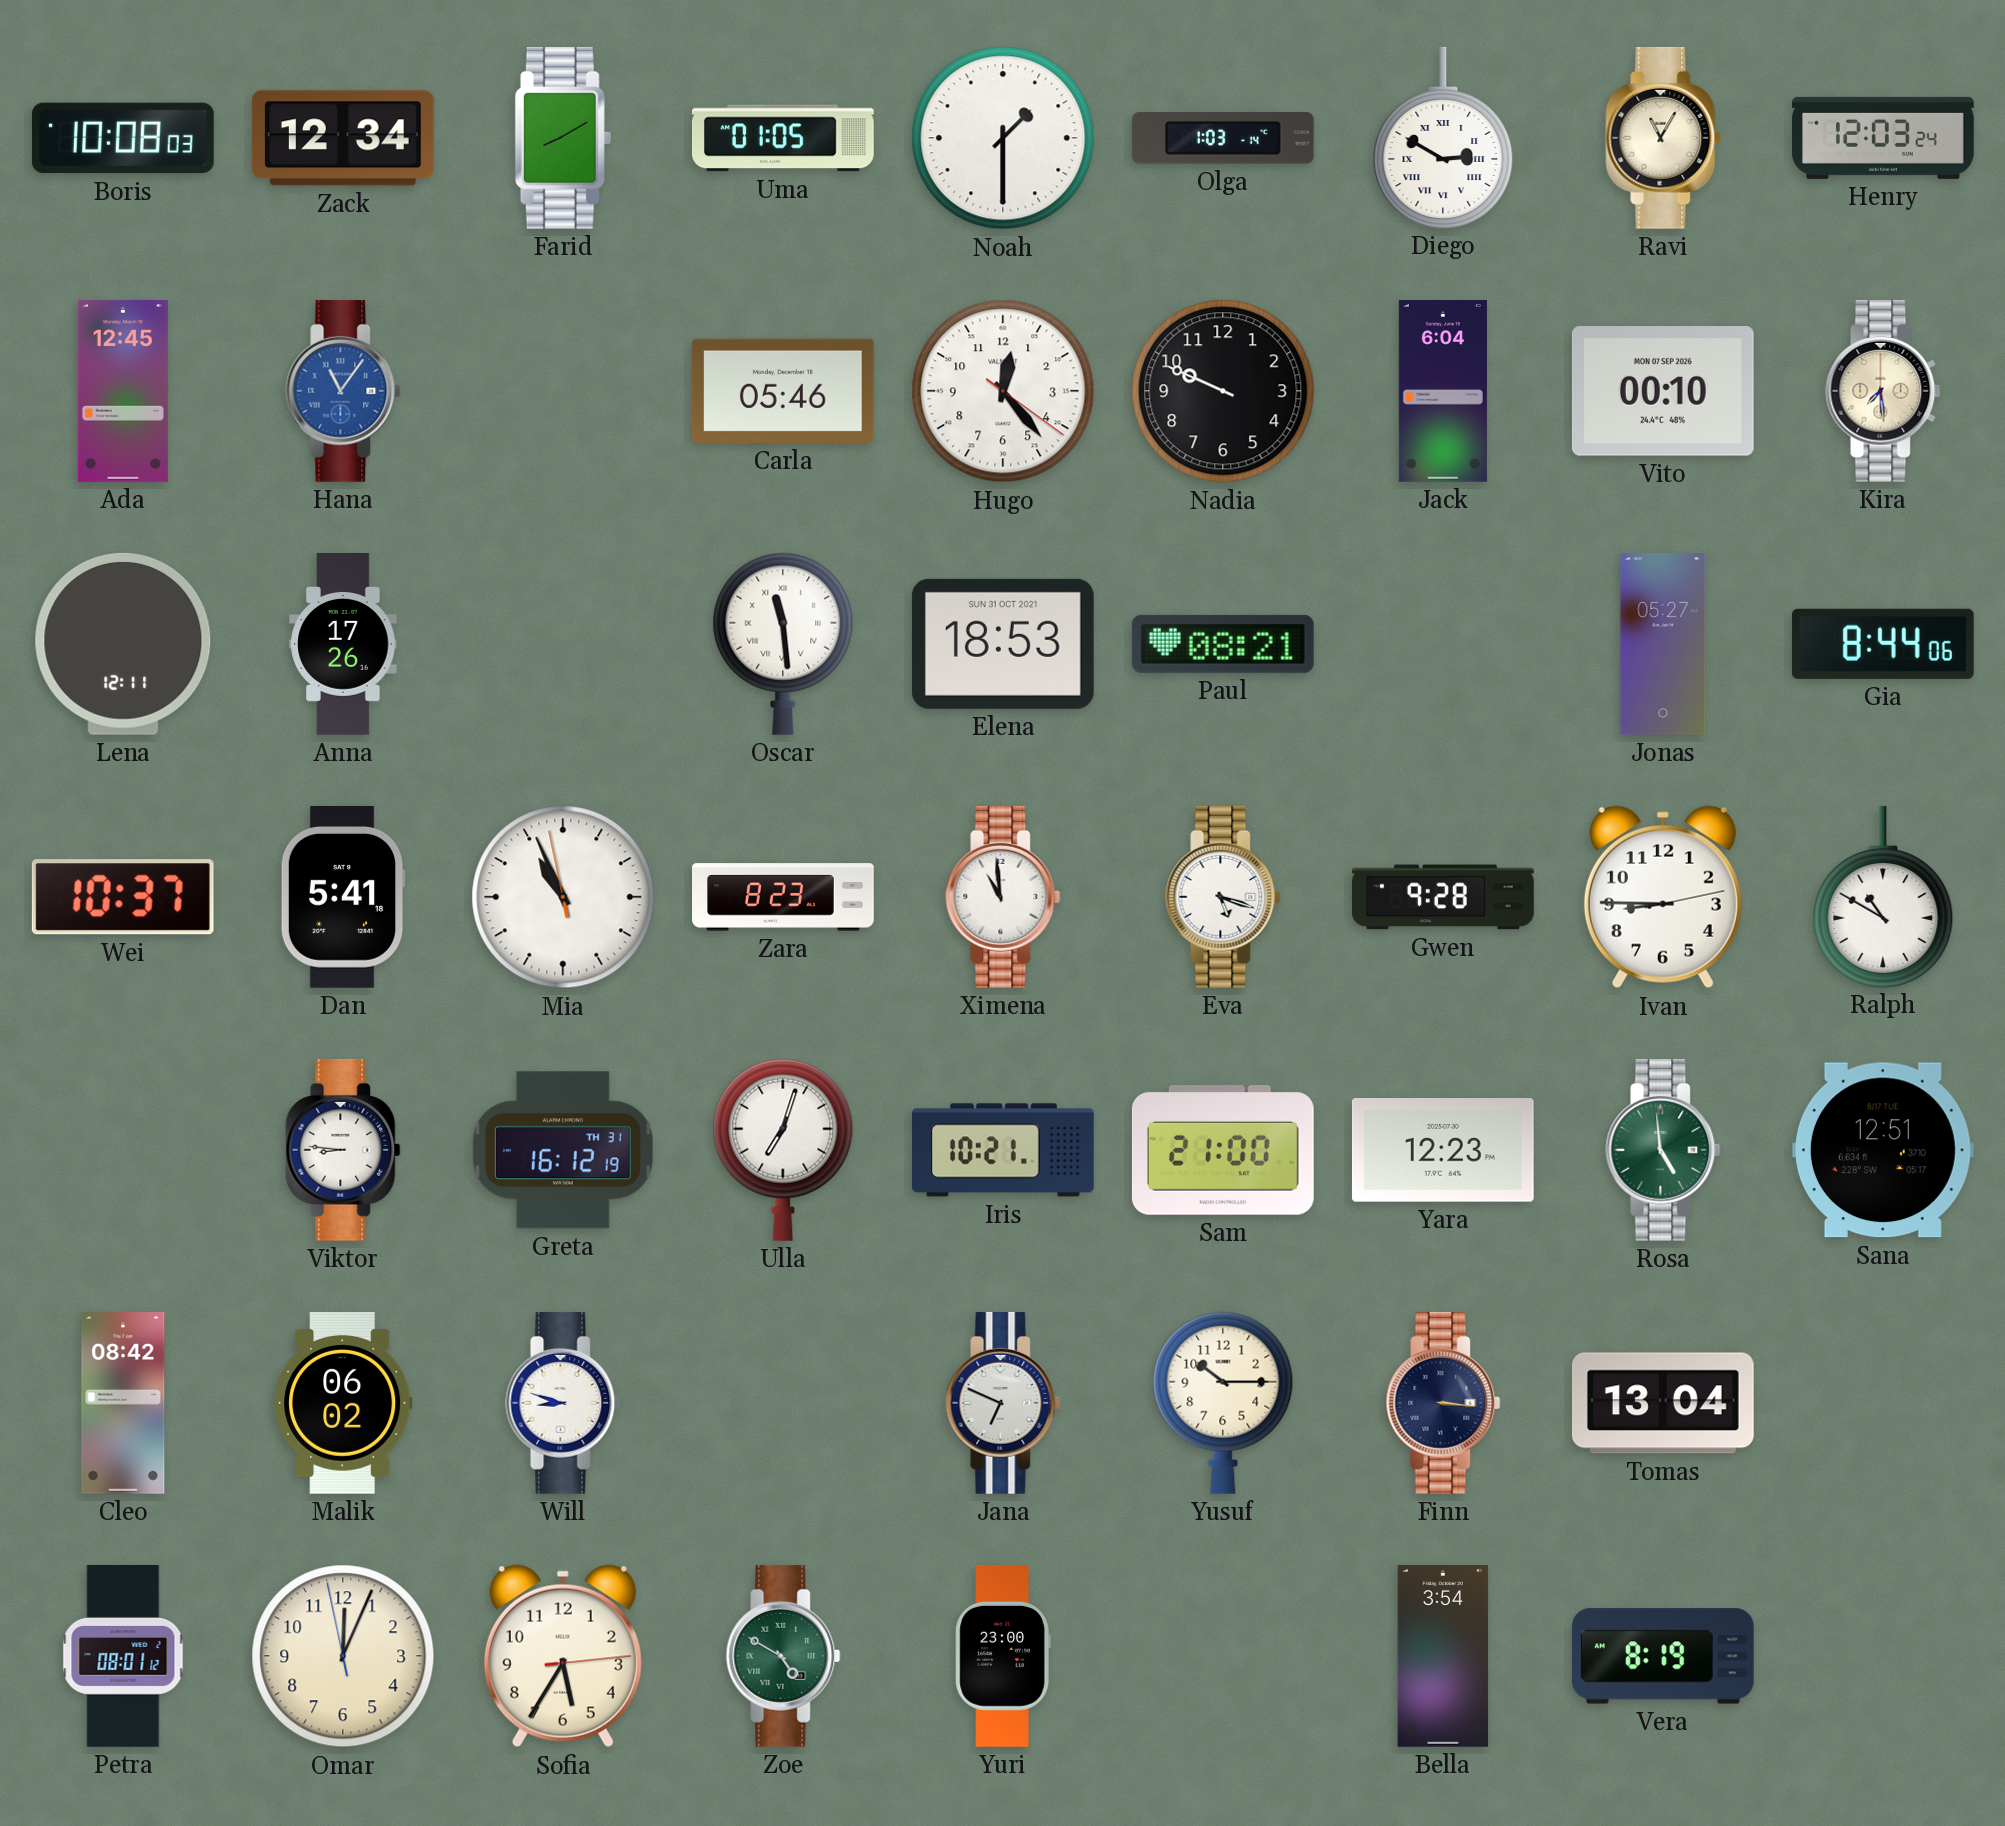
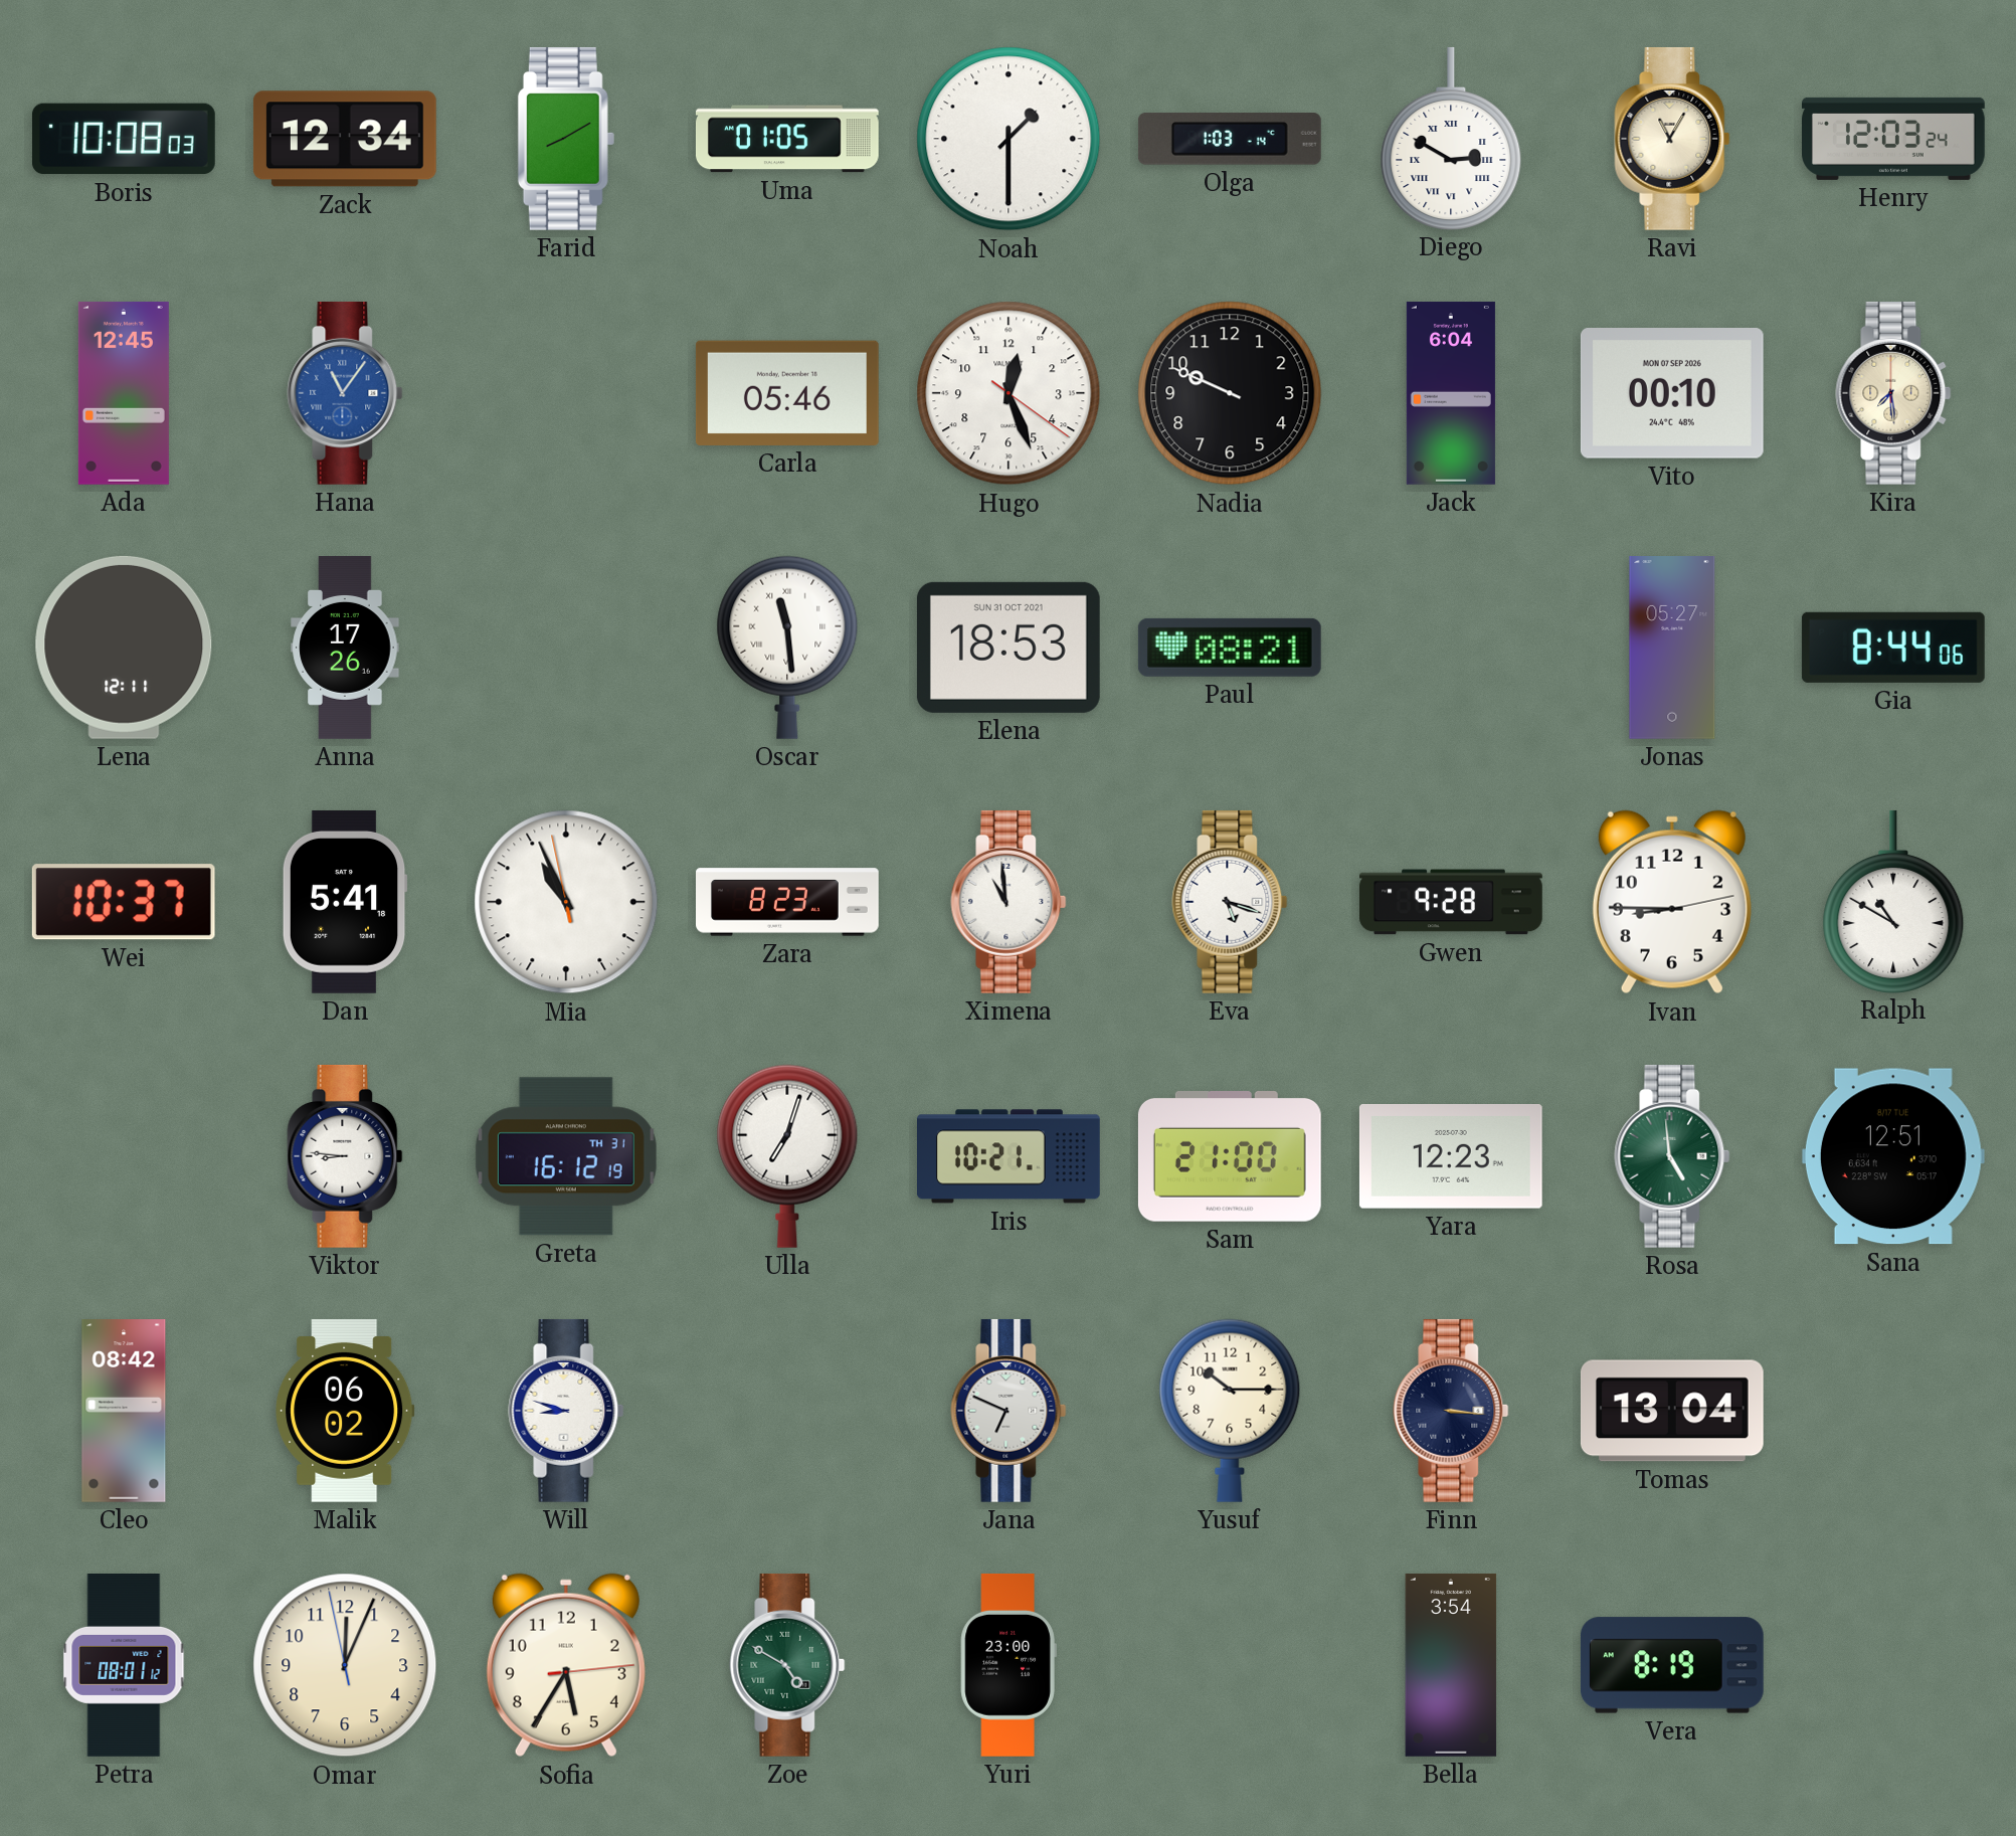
Hugo: 12:23 -> 12:26 (1009, 393)
